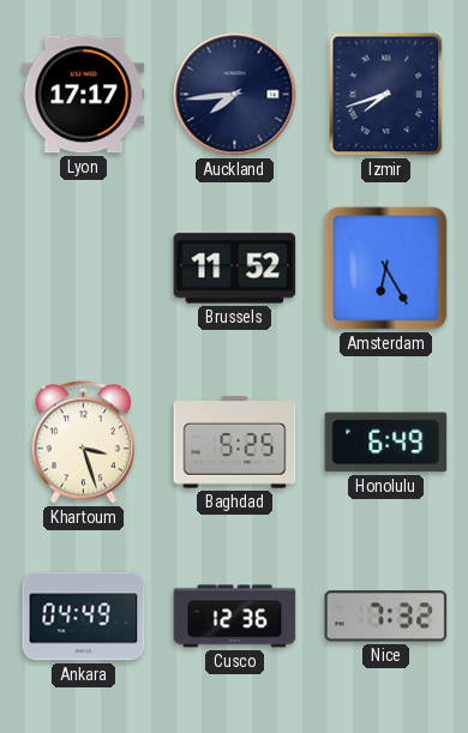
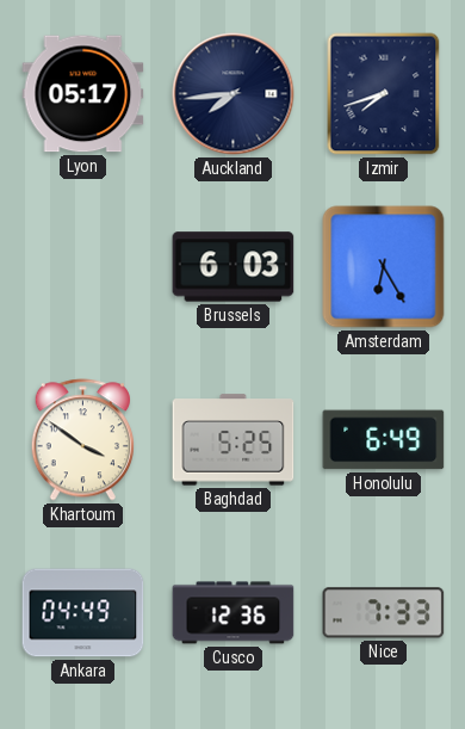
Lyon: 17:17 -> 05:17 (83, 94)
Brussels: 11:52 -> 6:03 (234, 267)
Khartoum: 3:27 -> 3:51 (82, 440)
Nice: 7:32 -> 7:33 (384, 613)
